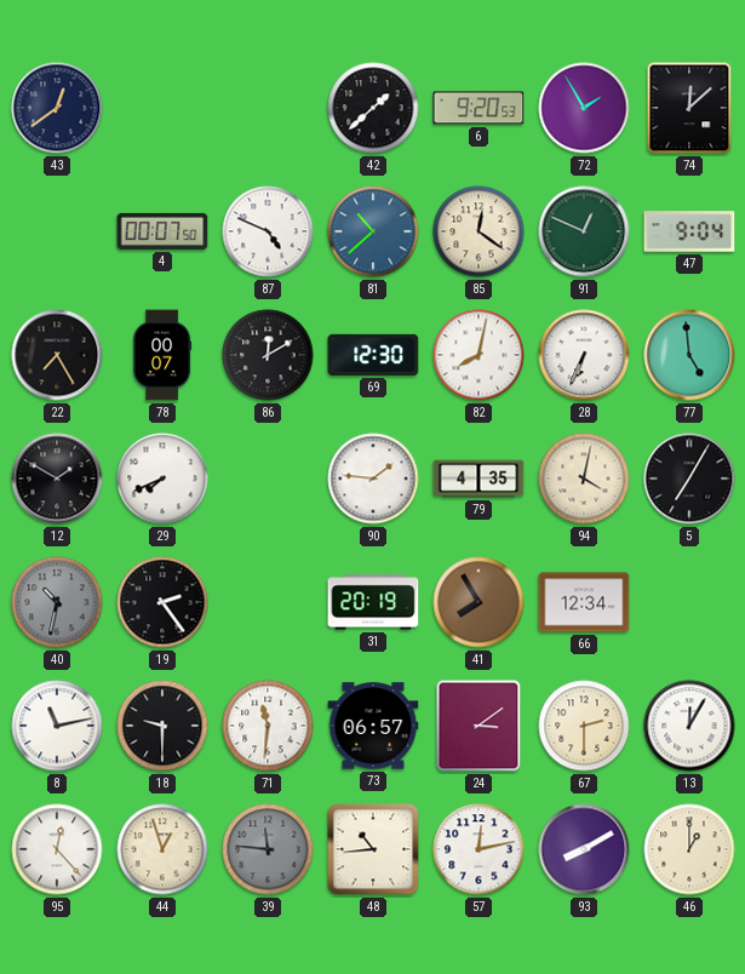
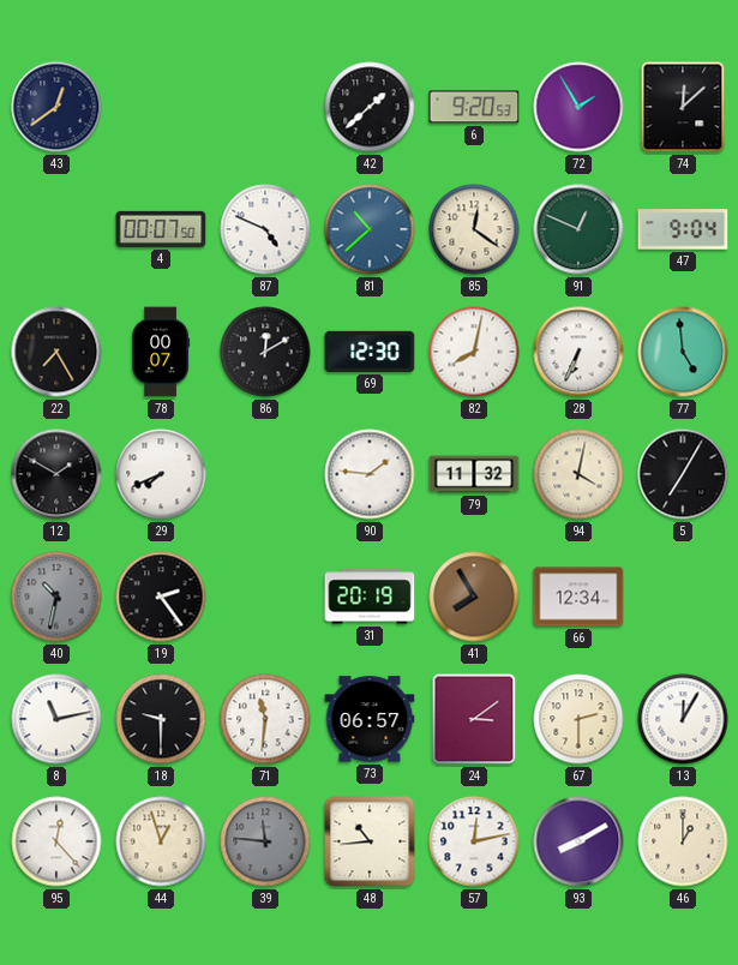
79: 4:35 -> 11:32 (474, 474)
